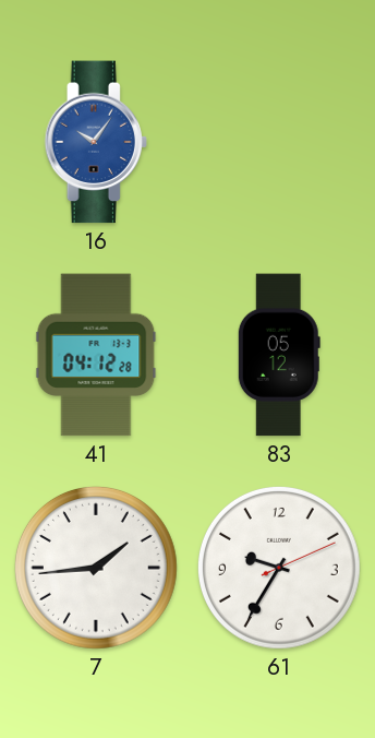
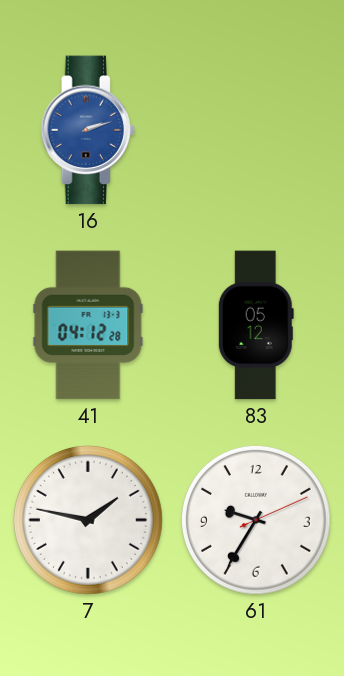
16: 10:06 -> 2:12 (87, 130)
7: 1:44 -> 1:47 (88, 520)
